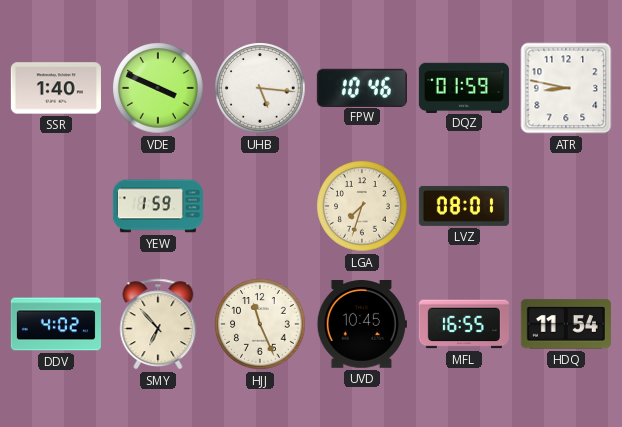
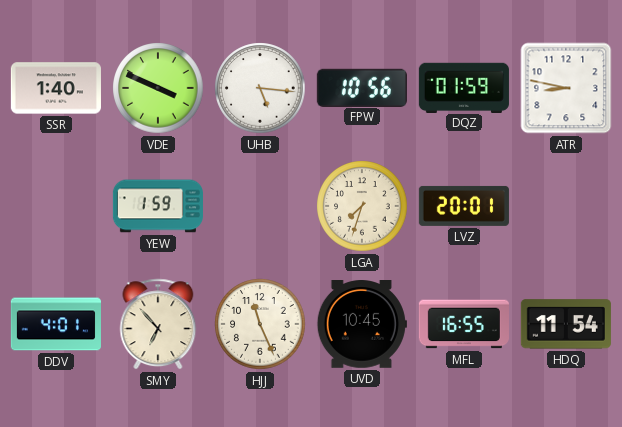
FPW: 10:46 -> 10:56 (362, 87)
LVZ: 08:01 -> 20:01 (464, 206)
DDV: 4:02 -> 4:01 (56, 324)
